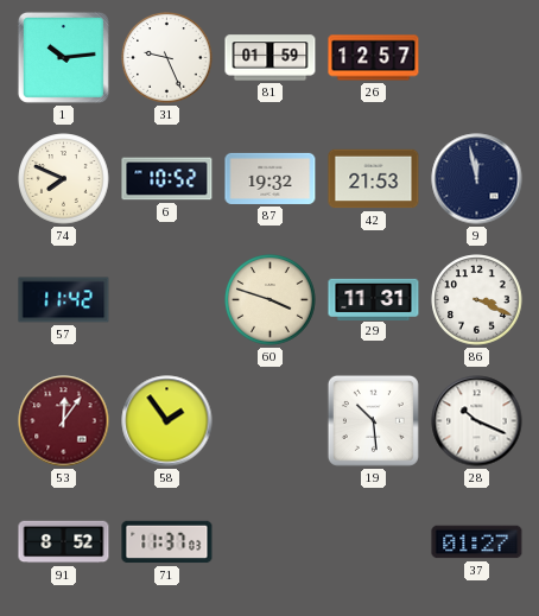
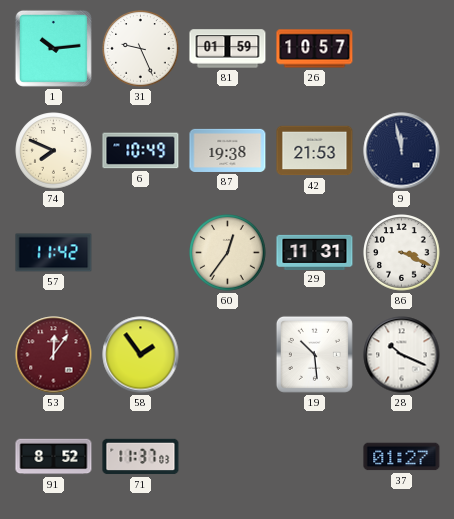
26: 12:57 -> 10:57 (315, 49)
6: 10:52 -> 10:49 (141, 151)
87: 19:32 -> 19:38 (228, 150)
60: 3:48 -> 12:36 (228, 253)
